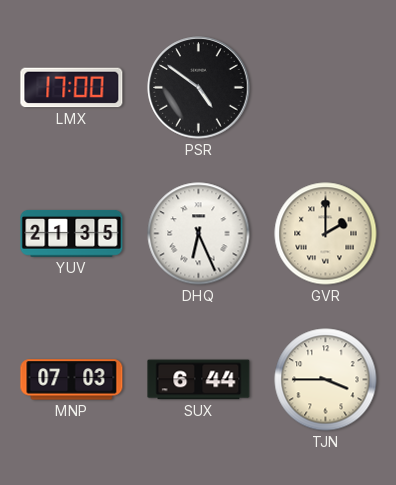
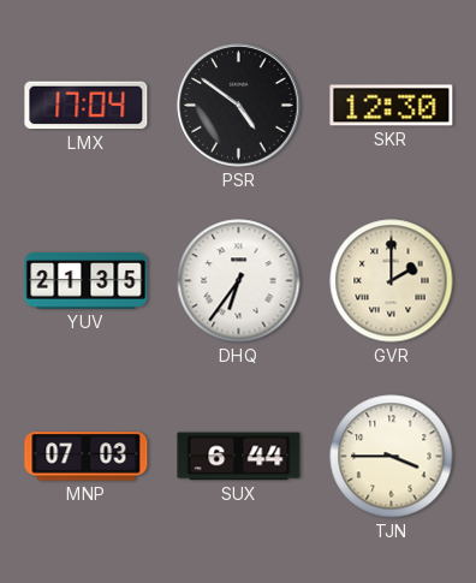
LMX: 17:00 -> 17:04 (87, 106)
SKR: none -> 12:30 (392, 106)
DHQ: 6:26 -> 6:36 (239, 281)
